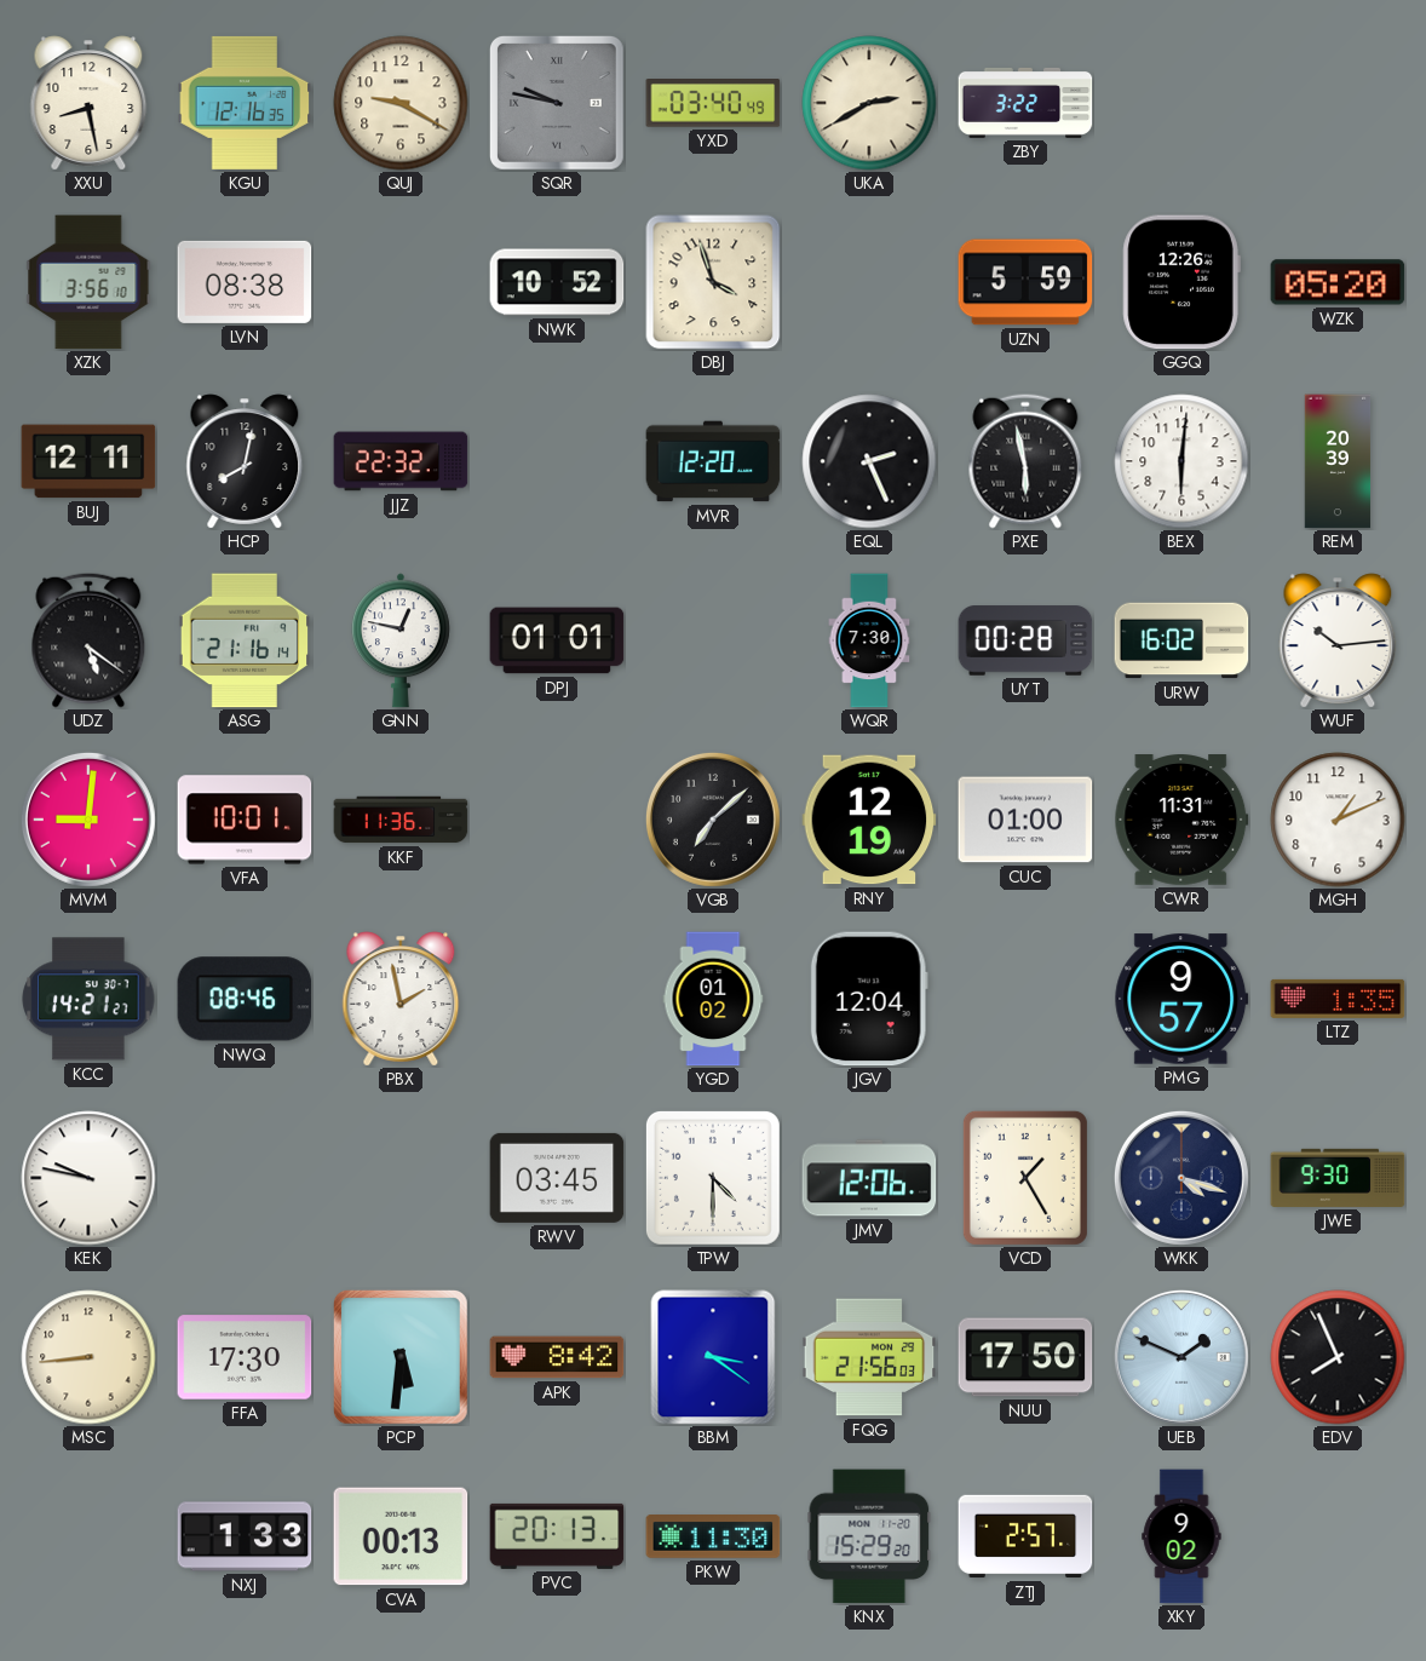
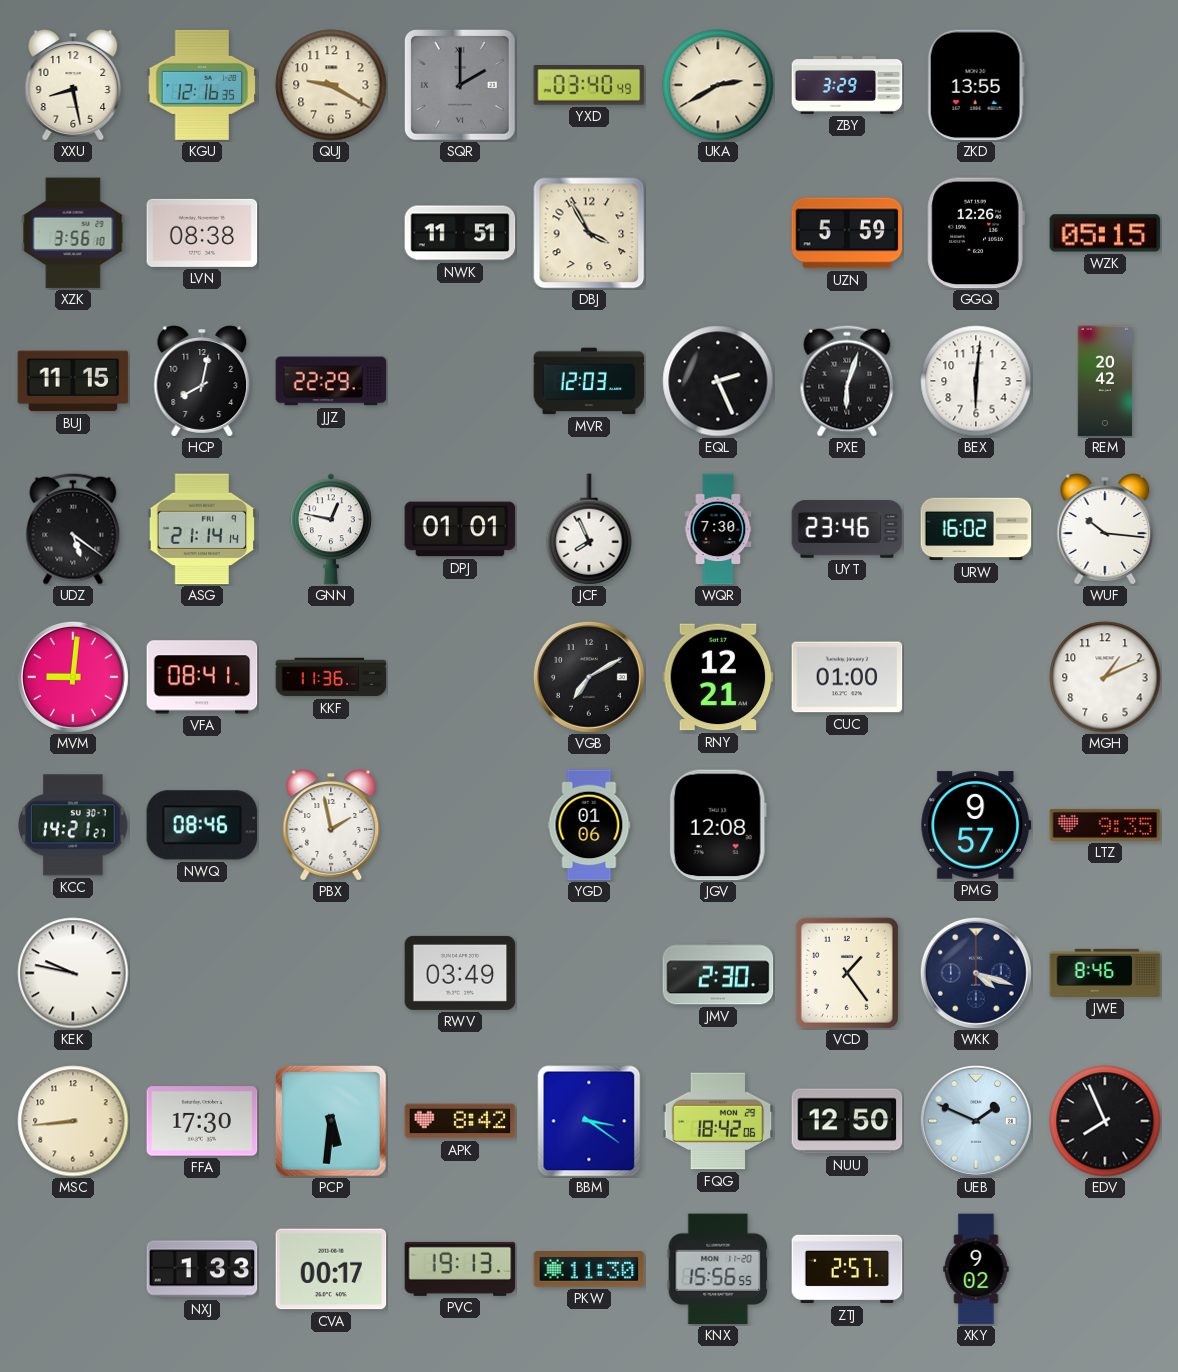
SQR: 9:47 -> 2:00 (461, 86)
ZBY: 3:22 -> 3:29 (847, 85)
ZKD: none -> 13:55 (976, 85)
NWK: 10:52 -> 11:51 (460, 233)
DBJ: 3:57 -> 3:55 (589, 233)
WZK: 05:20 -> 05:15 (1105, 233)
BUJ: 12:11 -> 11:15 (73, 381)
JJZ: 22:32 -> 22:29 (331, 381)
MVR: 12:20 -> 12:03 (589, 381)
PXE: 5:58 -> 6:03 (847, 381)
REM: 20:39 -> 20:42 (1105, 381)
ASG: 21:16 -> 21:14 (202, 529)
JCF: none -> 7:56 (589, 529)
UYT: 00:28 -> 23:46 (847, 529)
WUF: 10:14 -> 10:16 (1105, 529)
VFA: 10:01 -> 08:41 (202, 677)
VGB: 7:08 -> 7:10 (589, 677)
RNY: 12:19 -> 12:21 (718, 677)
CWR: 11:31 -> none (1181, 821)
YGD: 01:02 -> 01:06 (589, 825)
JGV: 12:04 -> 12:08 (718, 825)
LTZ: 1:35 -> 9:35 (1105, 825)
RWV: 03:45 -> 03:49 (460, 973)
TPW: 4:30 -> none (713, 1178)
JMV: 12:06 -> 2:30 (718, 973)
VCD: 1:25 -> 1:24 (847, 973)
JWE: 9:30 -> 8:46 (1105, 973)
FQG: 21:56 -> 18:42 (718, 1121)
NUU: 17:50 -> 12:50 (847, 1121)
CVA: 00:13 -> 00:17 (331, 1269)
PVC: 20:13 -> 19:13 (460, 1269)
KNX: 15:29 -> 15:56 (718, 1269)
